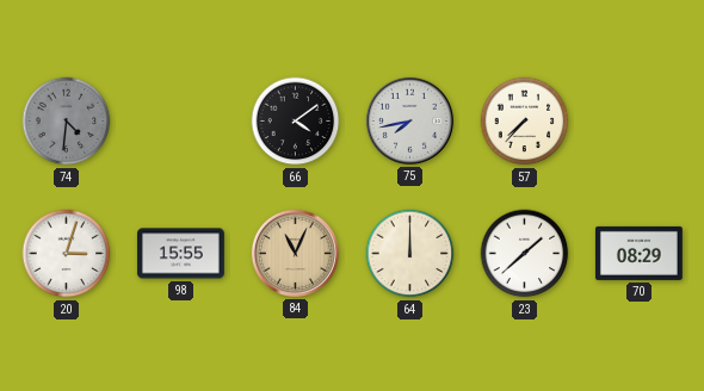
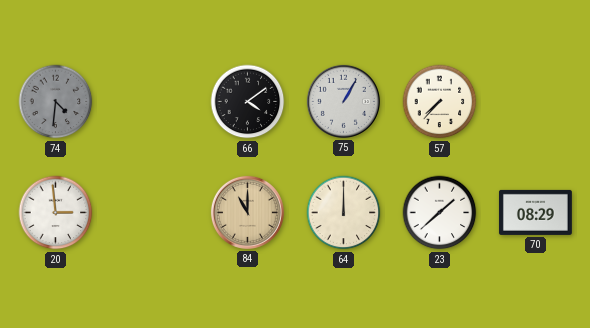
75: 7:43 -> 1:05 (343, 101)
20: 3:03 -> 2:59 (56, 213)
98: 15:55 -> none (180, 254)
84: 11:04 -> 11:00 (247, 212)
